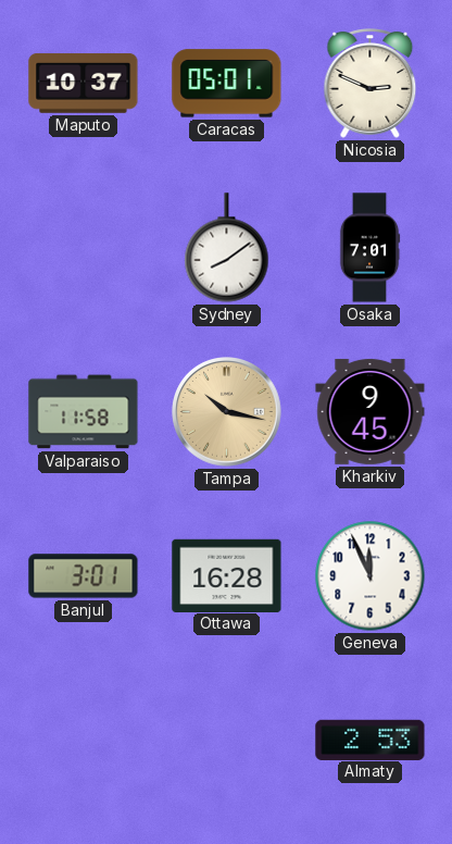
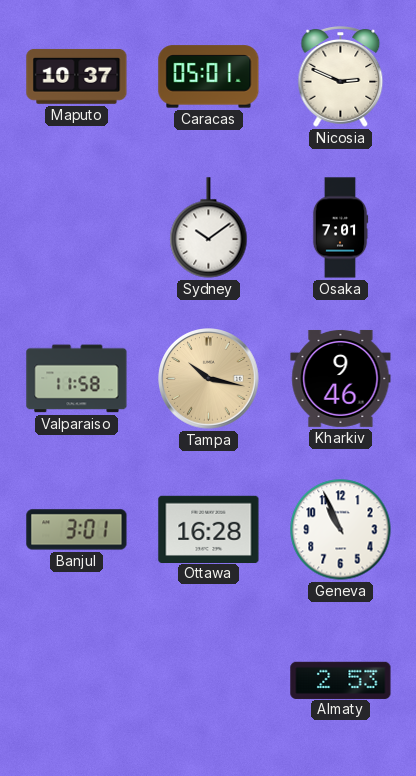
Sydney: 8:09 -> 10:09 (209, 228)
Kharkiv: 9:45 -> 9:46 (341, 378)
Geneva: 11:56 -> 10:56 (341, 530)
